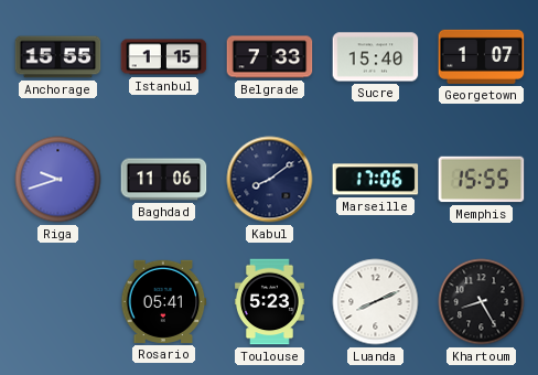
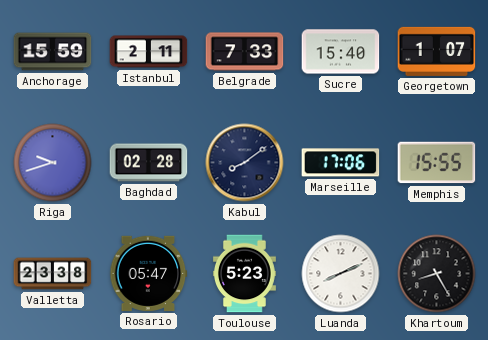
Anchorage: 15:55 -> 15:59 (53, 52)
Istanbul: 1:15 -> 2:11 (149, 52)
Baghdad: 11:06 -> 02:28 (149, 163)
Valletta: none -> 23:38 (53, 274)
Rosario: 05:41 -> 05:47 (149, 273)
